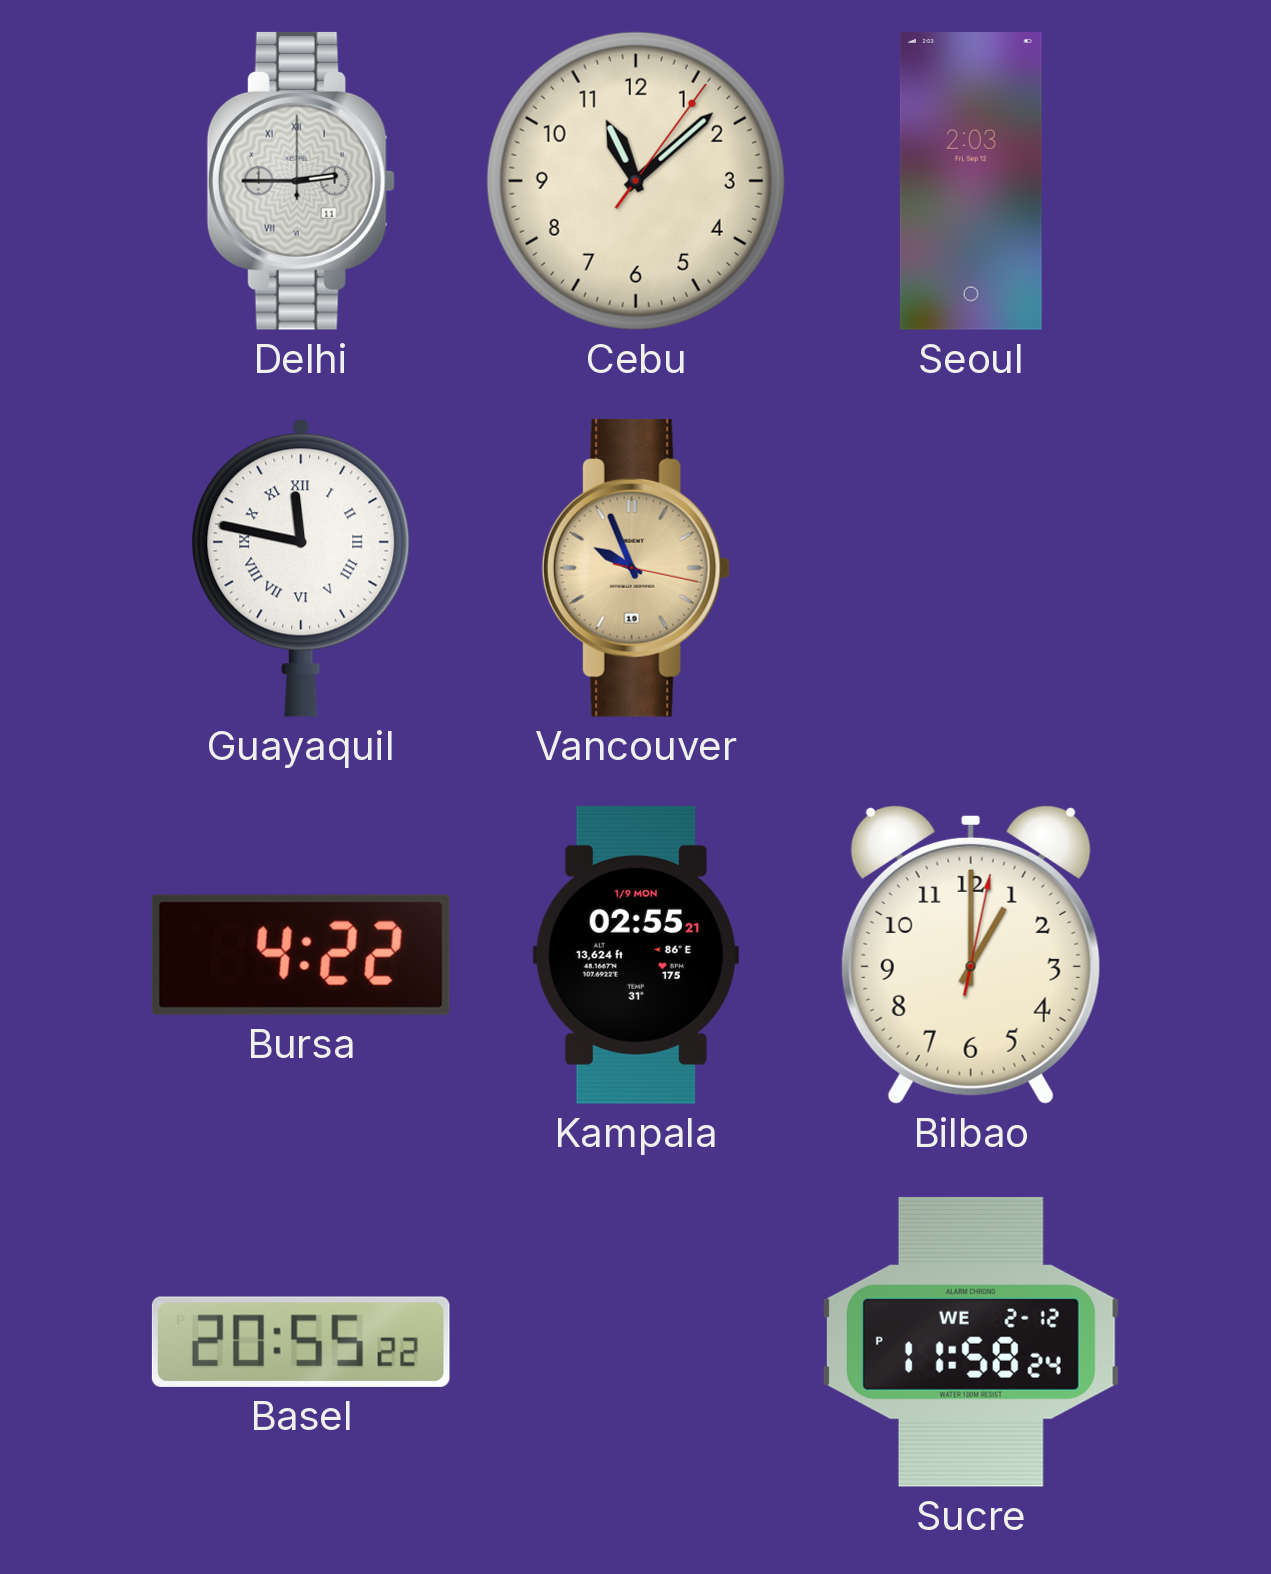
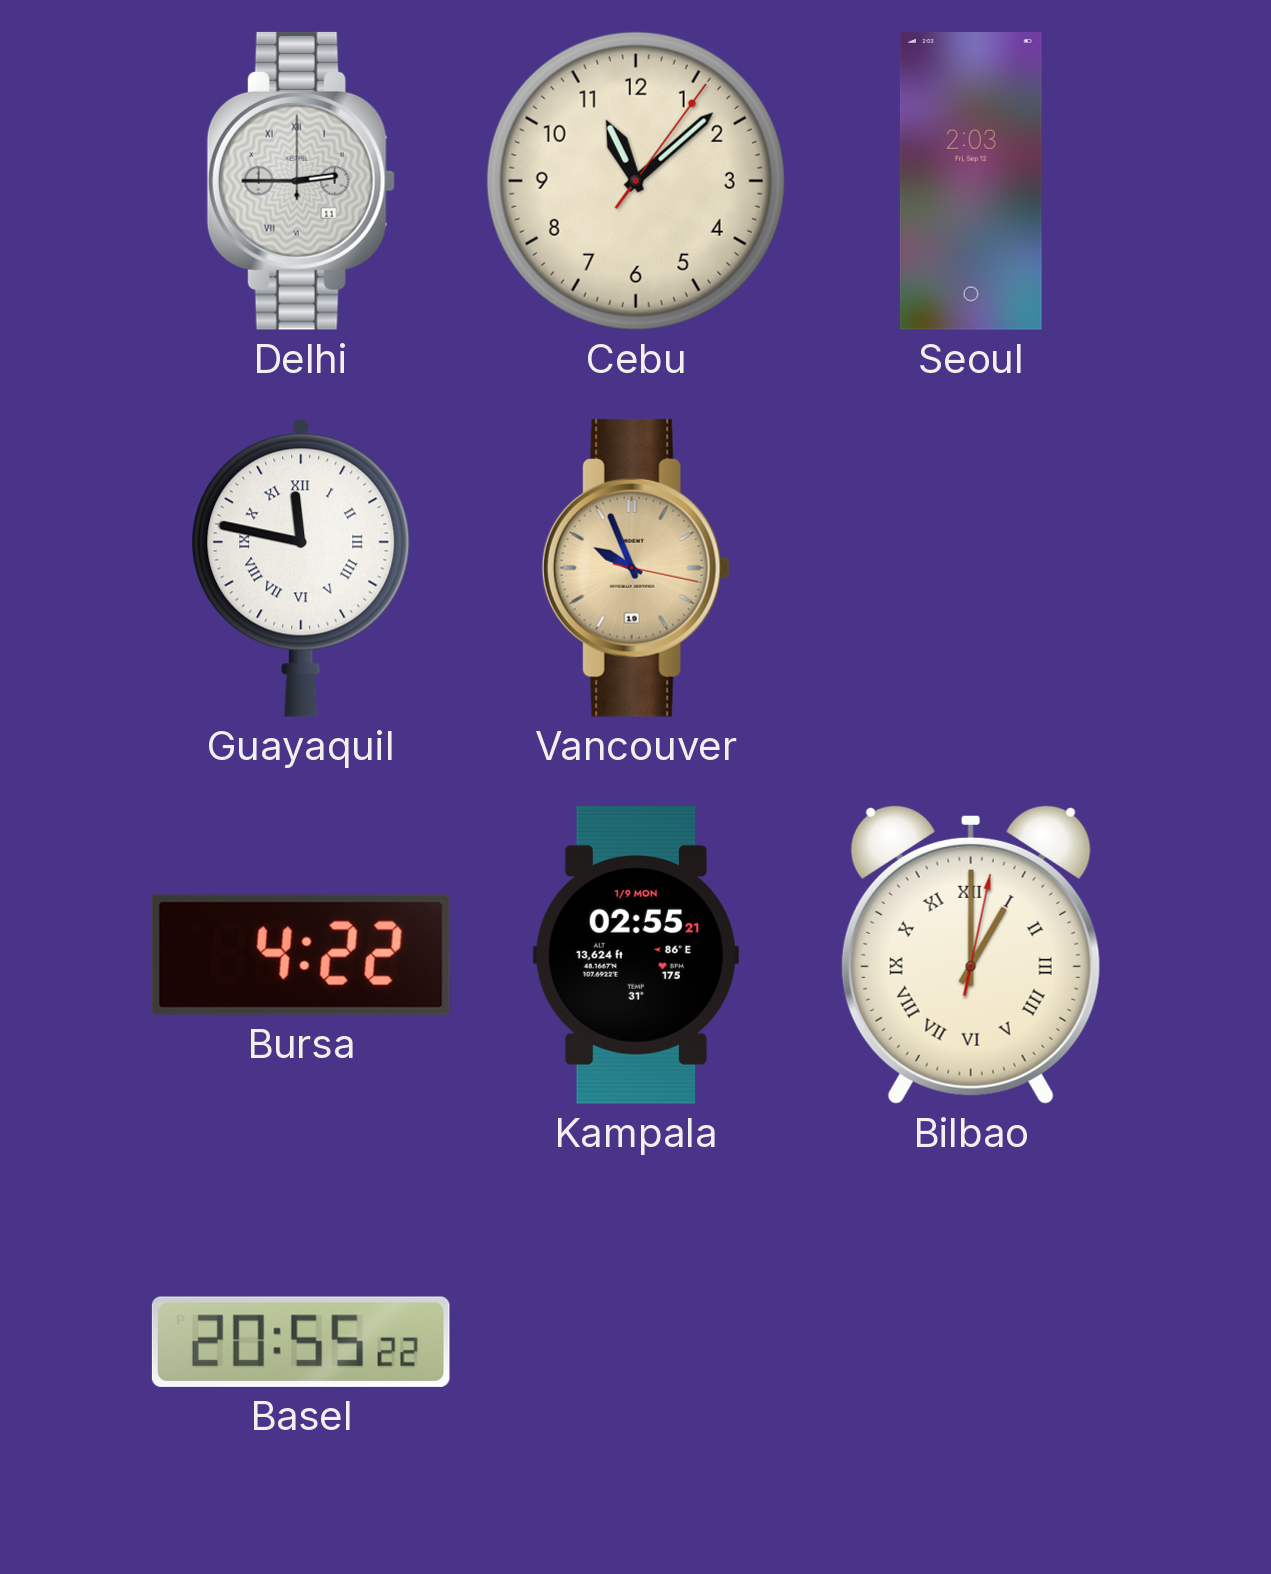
Bilbao numerals: Arabic -> Roman (971, 954)
Sucre: 11:58 -> none (971, 1342)
